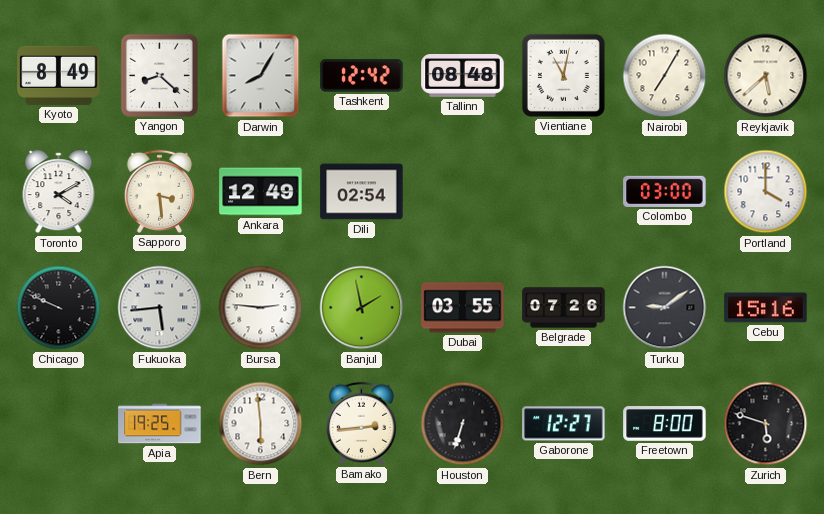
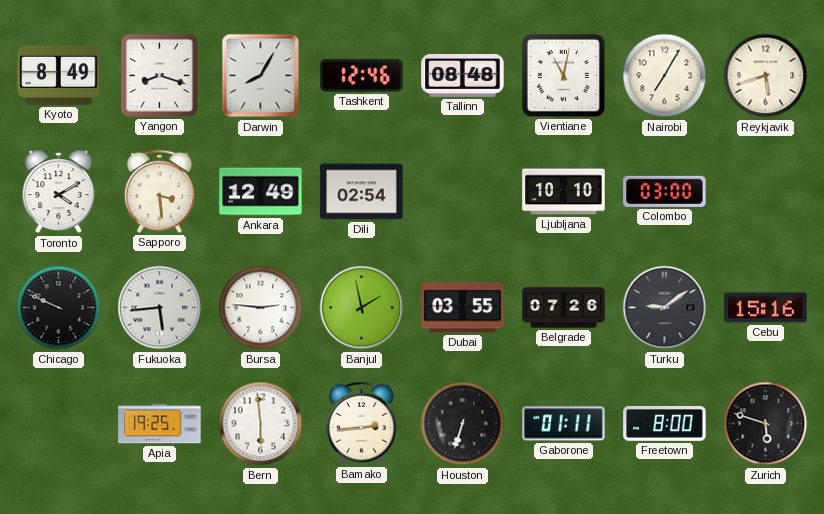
Yangon: 8:22 -> 8:18 (159, 75)
Tashkent: 12:42 -> 12:46 (362, 76)
Reykjavik: 5:38 -> 5:42 (766, 76)
Ljubljana: none -> 10:10 (564, 192)
Portland: 4:00 -> none (766, 192)
Gaborone: 12:27 -> 01:11 (564, 424)
